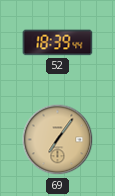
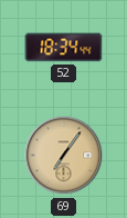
52: 18:39 -> 18:34 (64, 48)
